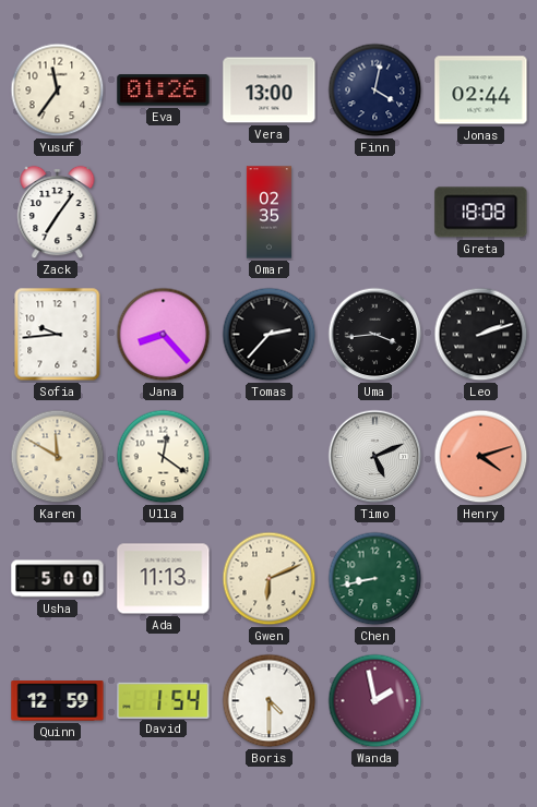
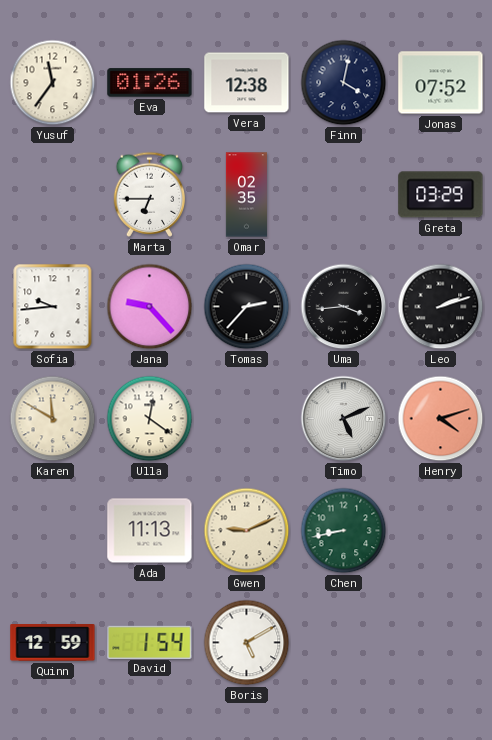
Vera: 13:00 -> 12:38 (247, 83)
Jonas: 02:44 -> 07:52 (441, 83)
Zack: 7:06 -> none (58, 213)
Marta: none -> 6:45 (150, 194)
Greta: 18:08 -> 03:29 (441, 195)
Jana: 8:23 -> 9:23 (150, 307)
Usha: 5:00 -> none (58, 579)
Gwen: 6:11 -> 9:11 (247, 531)
Boris: 4:30 -> 5:10 (247, 643)
Wanda: 1:58 -> none (375, 701)
